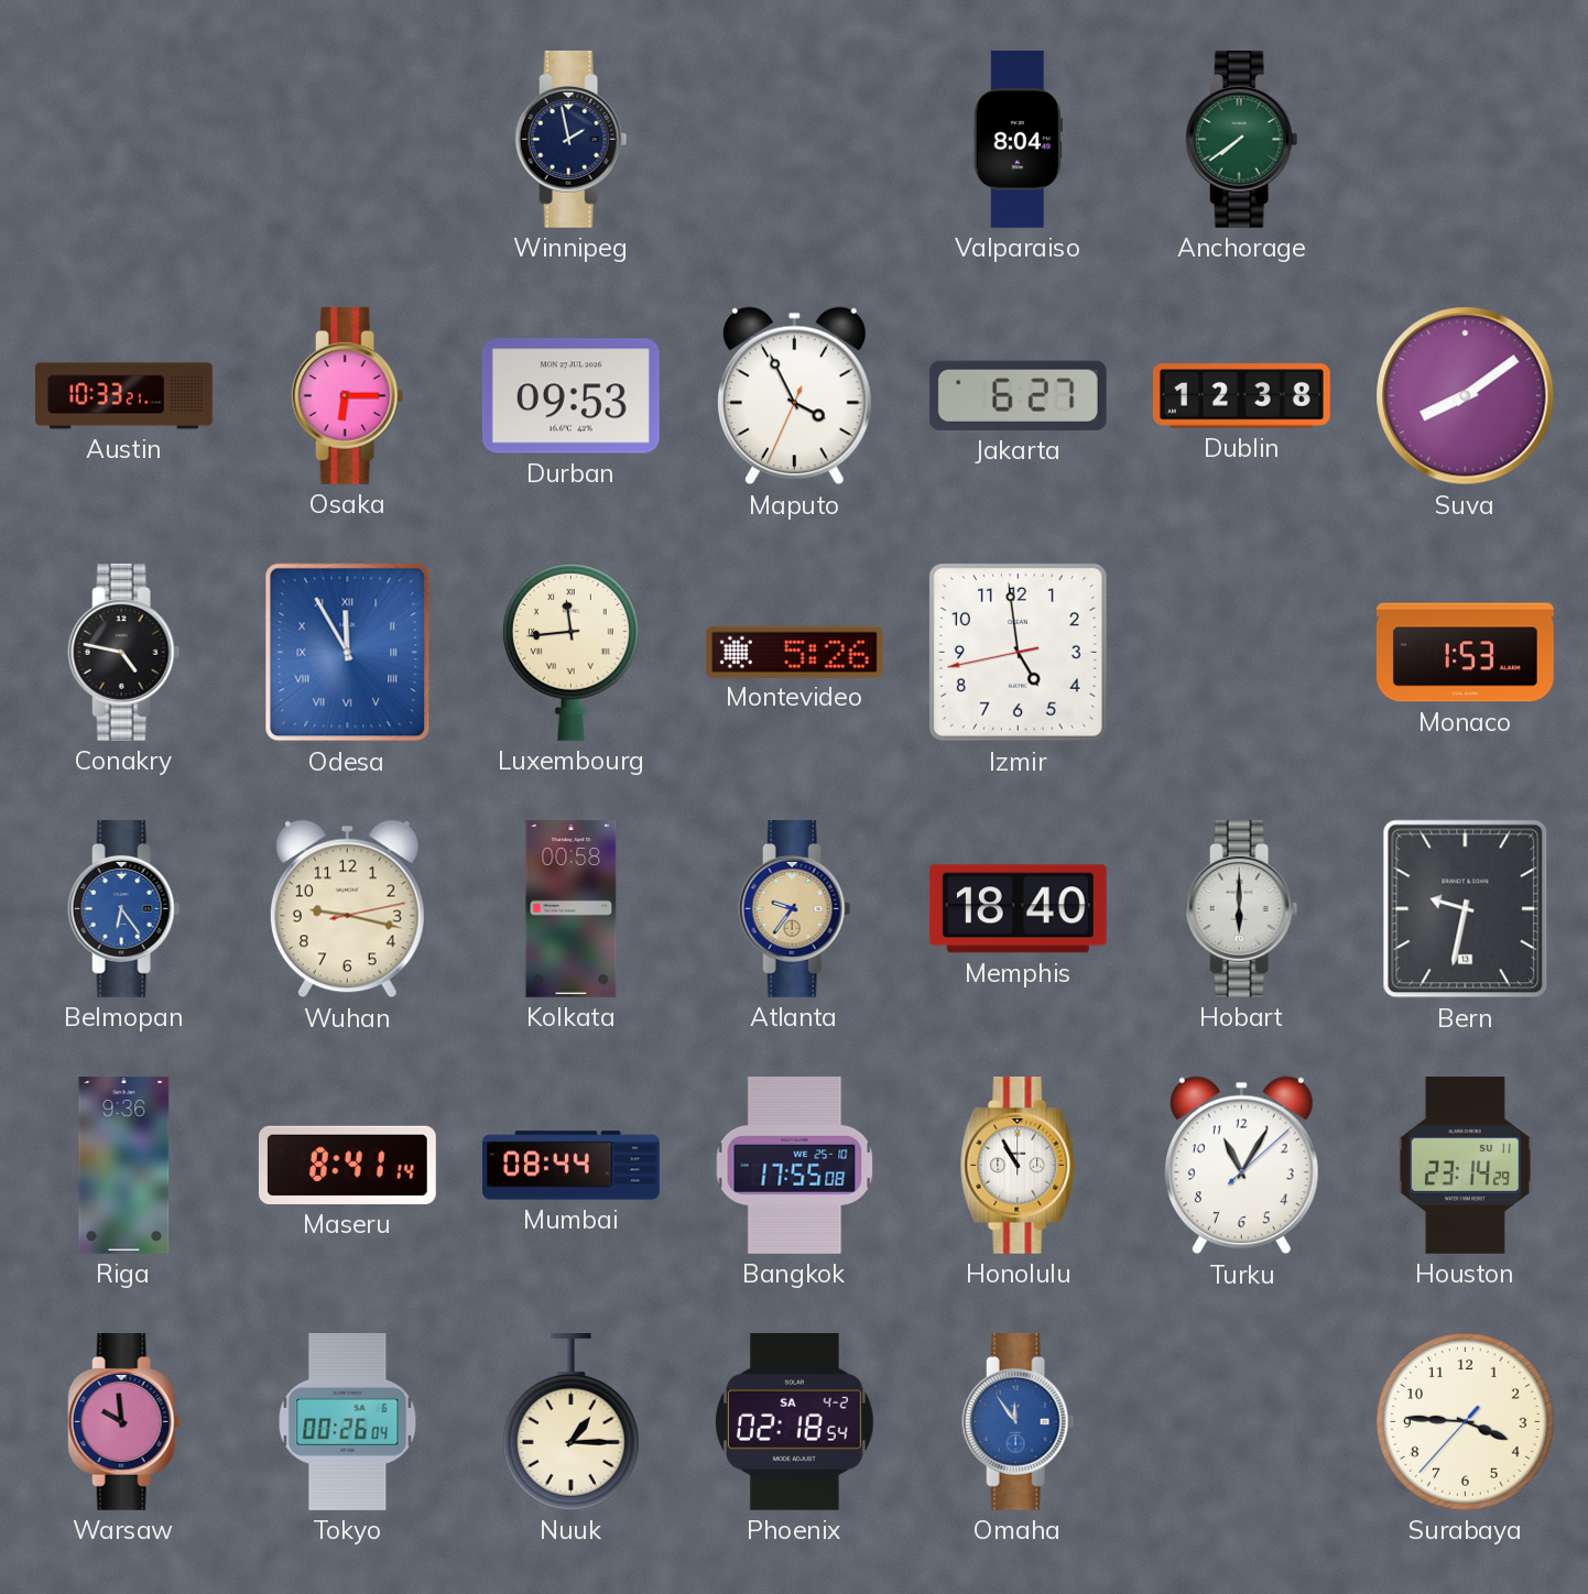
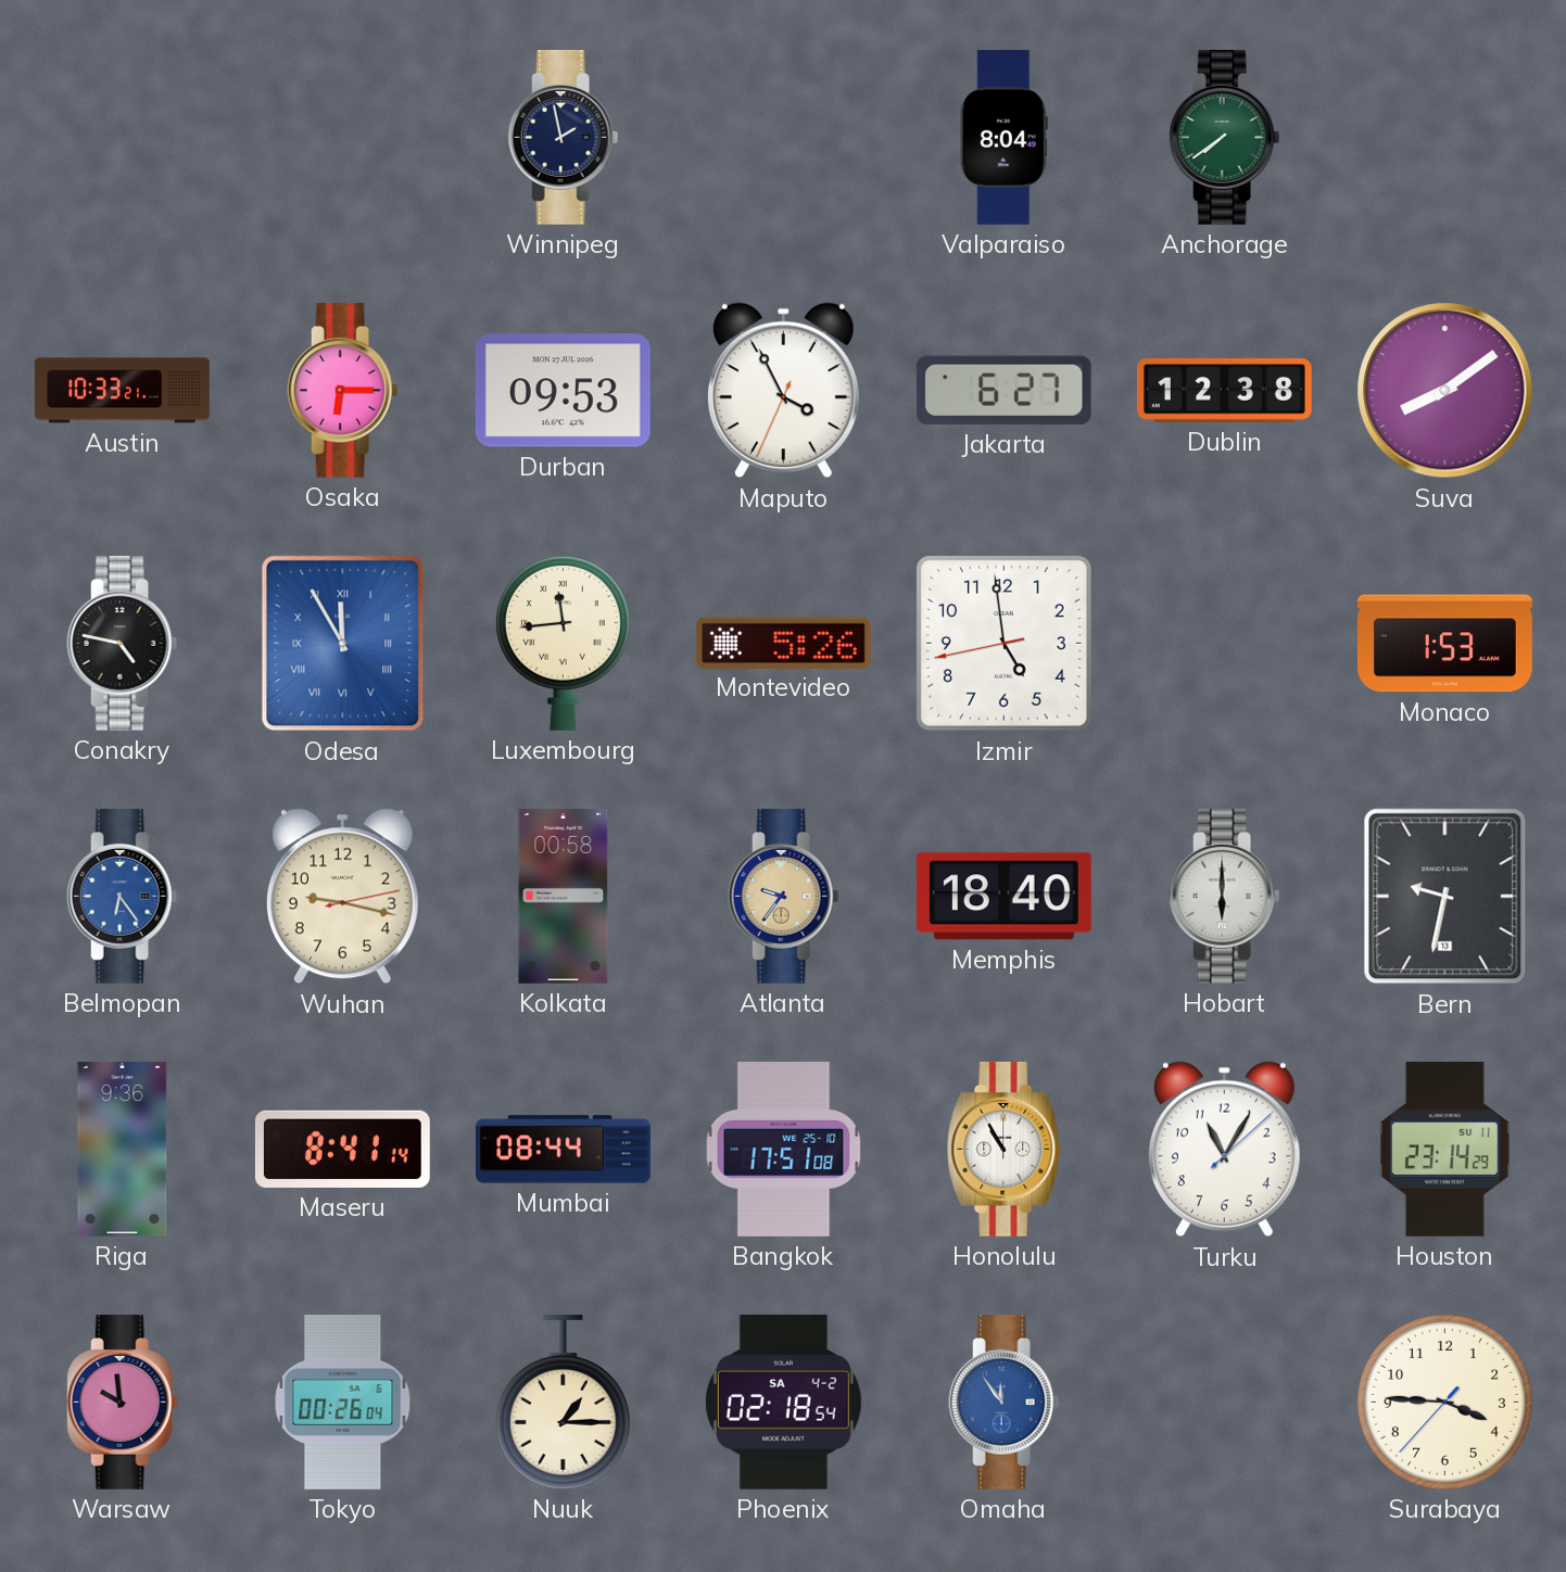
Bangkok: 17:55 -> 17:51 (784, 1149)
